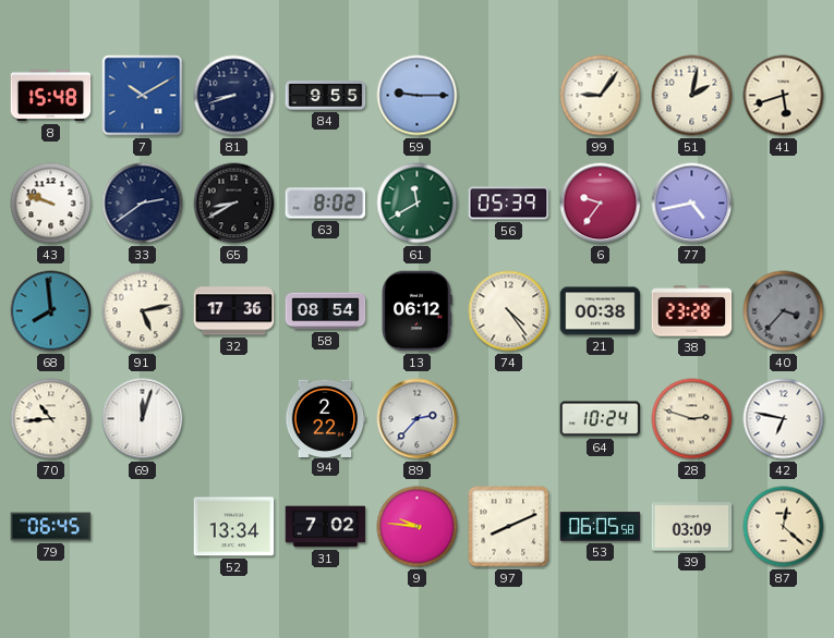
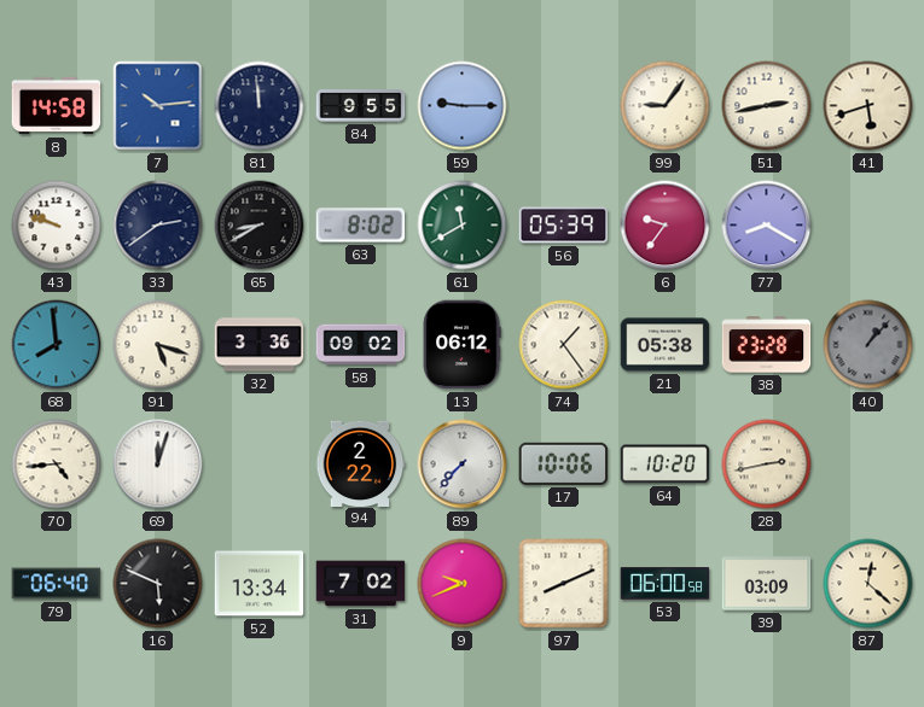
8: 15:48 -> 14:58 (57, 106)
7: 10:10 -> 10:14 (158, 106)
81: 8:42 -> 11:59 (260, 106)
51: 2:02 -> 2:43 (767, 106)
77: 4:43 -> 8:20 (767, 226)
91: 5:13 -> 5:18 (158, 345)
32: 17:36 -> 3:36 (260, 345)
58: 08:54 -> 09:02 (361, 345)
74: 4:24 -> 1:24 (564, 345)
21: 00:38 -> 05:38 (666, 345)
40: 3:37 -> 1:07 (868, 345)
70: 10:44 -> 4:44 (57, 464)
89: 2:37 -> 7:37 (463, 464)
17: none -> 10:06 (564, 463)
64: 10:24 -> 10:20 (666, 464)
28: 2:48 -> 2:43 (767, 464)
42: 6:47 -> none (784, 419)
79: 06:45 -> 06:40 (57, 584)
16: none -> 5:49 (158, 584)
9: 9:46 -> 9:41 (463, 584)
53: 06:05 -> 06:00 (666, 584)
